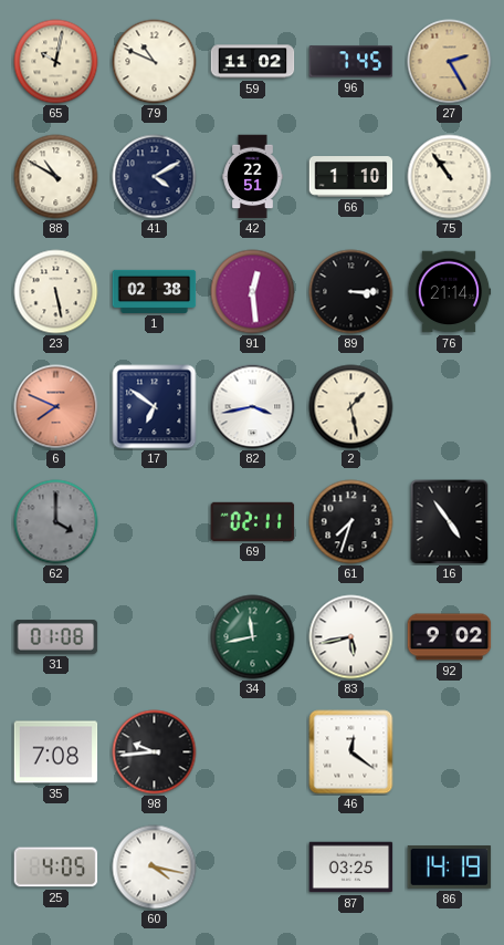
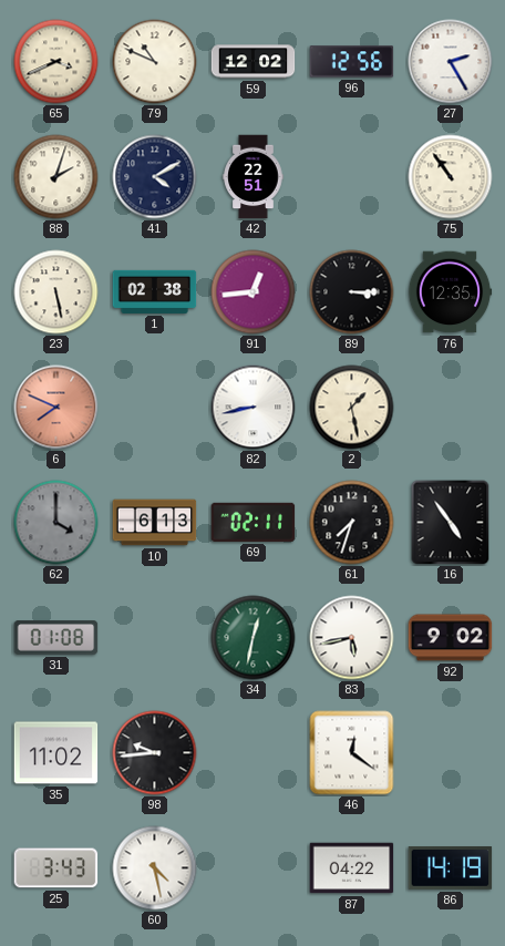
65: 10:02 -> 3:41 (56, 62)
59: 11:02 -> 12:02 (254, 62)
96: 7:45 -> 12:56 (352, 62)
27 dial: champagne -> white (451, 62)
88: 10:50 -> 2:03 (56, 177)
66: 1:10 -> none (351, 177)
91: 12:29 -> 12:44 (254, 292)
76: 21:14 -> 12:35 (450, 292)
17: 6:51 -> none (155, 407)
82: 3:43 -> 8:43 (254, 408)
10: none -> 6:13 (155, 523)
34: 11:43 -> 12:32 (254, 638)
35: 7:08 -> 11:02 (56, 753)
25: 4:05 -> 3:43 (56, 868)
60: 4:17 -> 4:28 (155, 868)
87: 03:25 -> 04:22 (352, 868)
